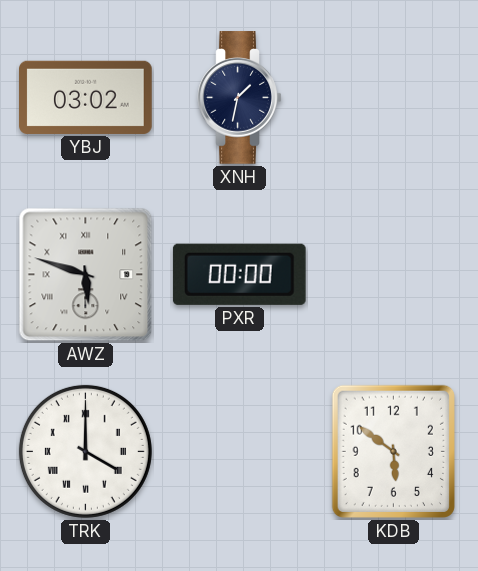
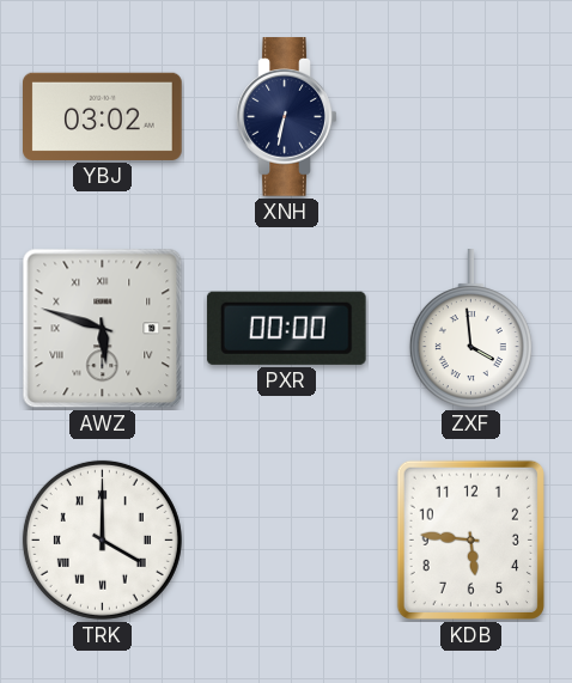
XNH: 1:32 -> 6:32 (287, 117)
ZXF: none -> 3:59 (470, 329)
KDB: 5:51 -> 5:46 (470, 539)
